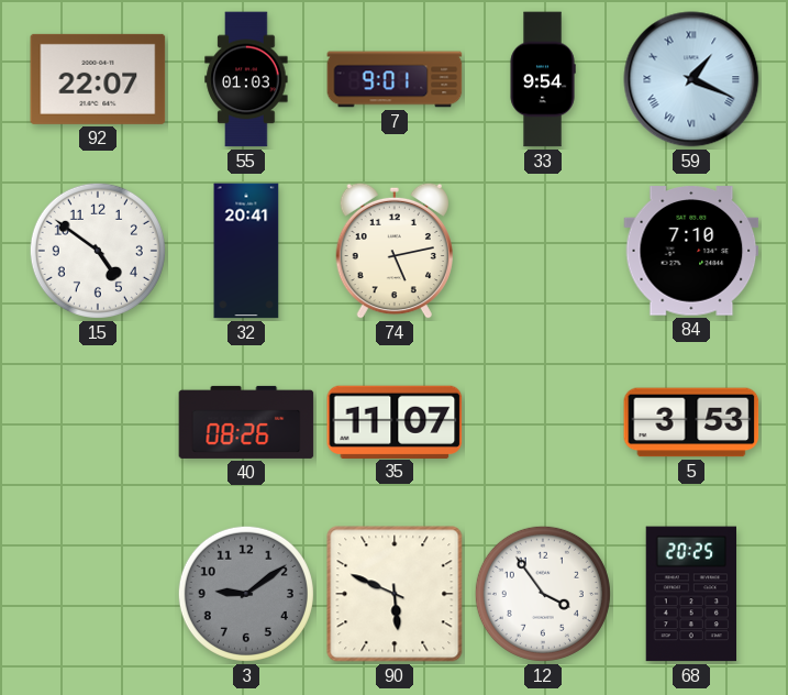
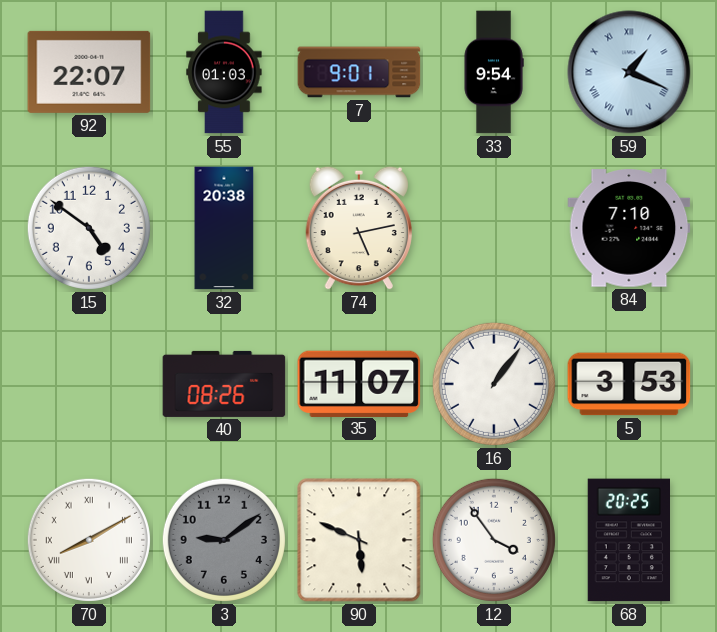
32: 20:41 -> 20:38 (224, 228)
16: none -> 1:06 (494, 384)
70: none -> 8:10 (89, 540)
